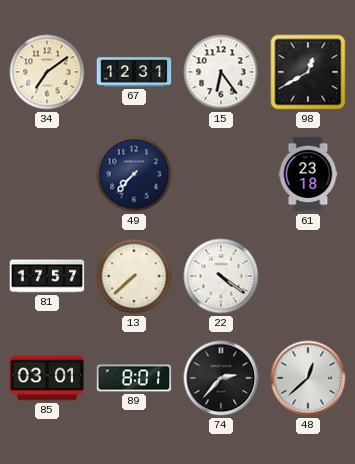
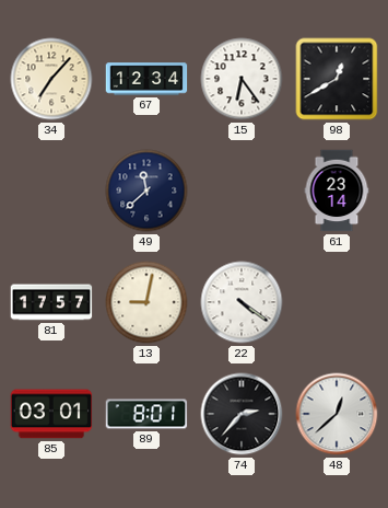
34: 7:09 -> 7:07 (51, 79)
67: 12:31 -> 12:34 (146, 79)
49: 7:37 -> 11:38 (146, 190)
61: 23:18 -> 23:14 (337, 190)
13: 7:38 -> 9:02 (146, 302)
